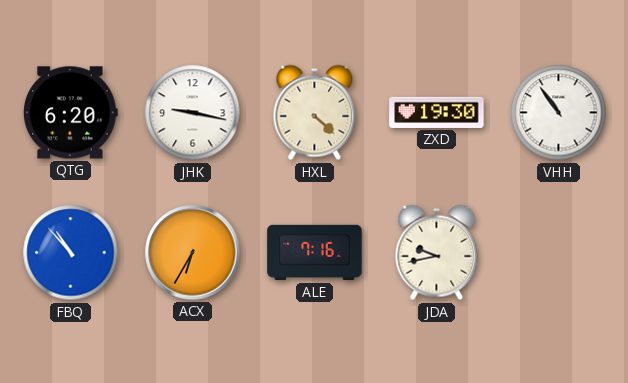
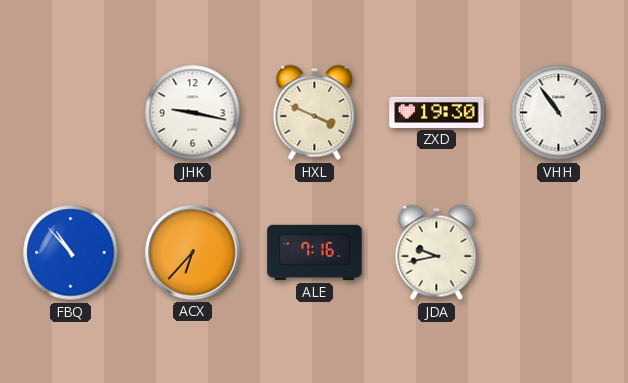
QTG: 6:20 -> none (71, 113)
HXL: 4:22 -> 3:49 (315, 113)
ACX: 6:35 -> 6:37 (193, 253)
